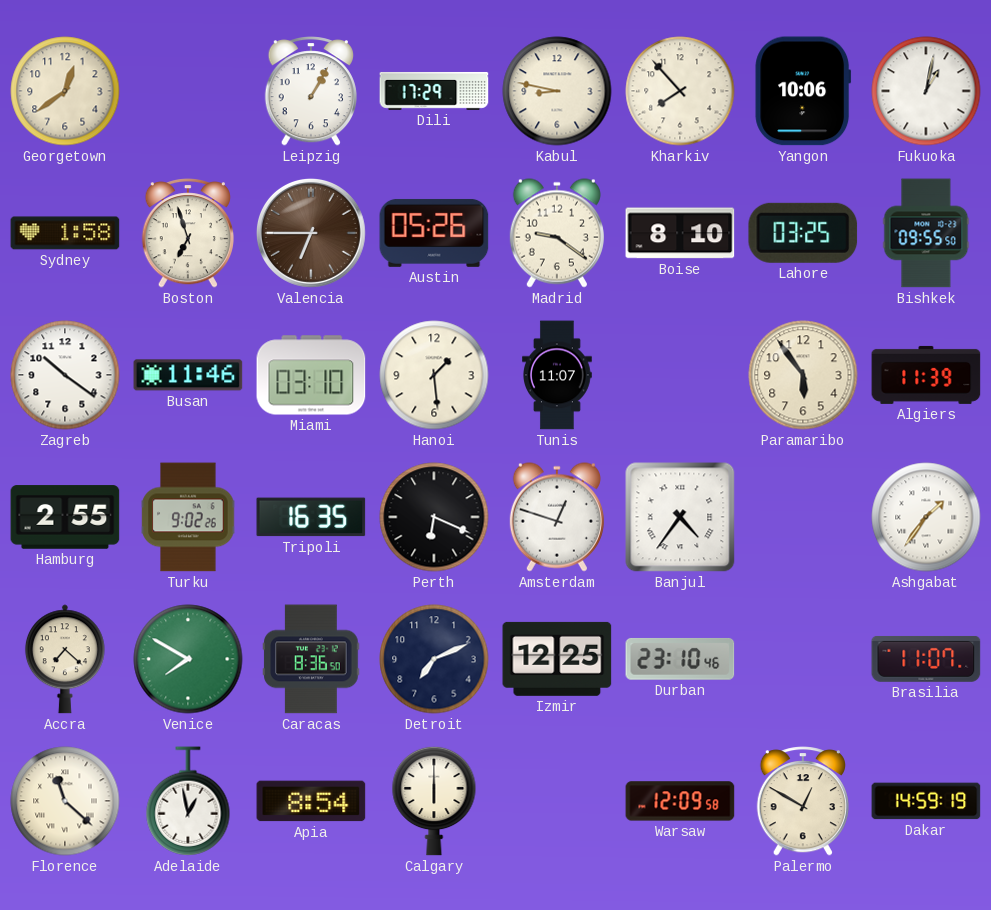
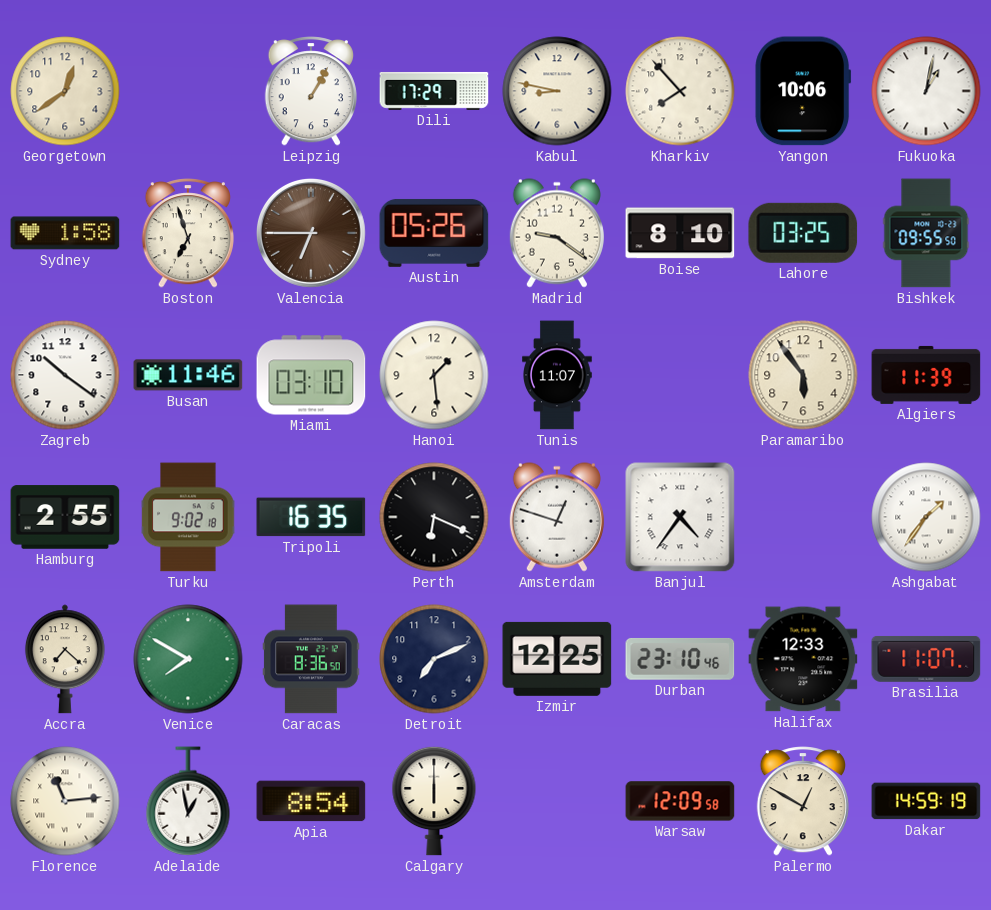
Turku: 9:02:26 -> 9:02:18 (188, 517)
Halifax: none -> 12:33 (803, 659)
Florence: 11:22 -> 11:14 (65, 801)
